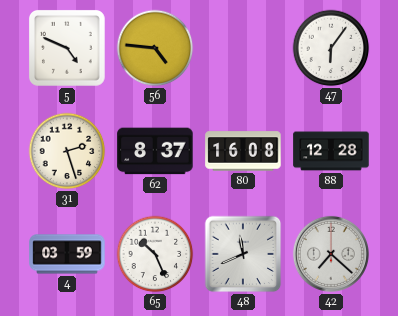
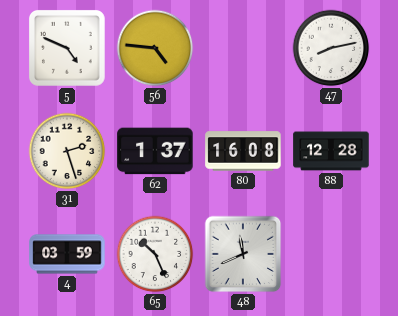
47: 6:06 -> 8:13 (331, 48)
62: 8:37 -> 1:37 (155, 151)
42: 7:22 -> none (331, 254)
